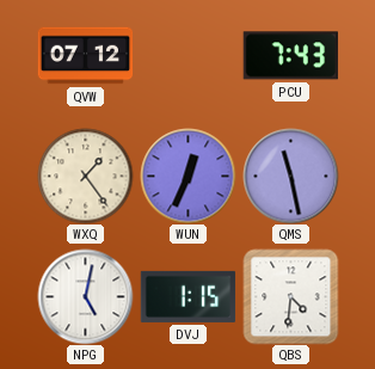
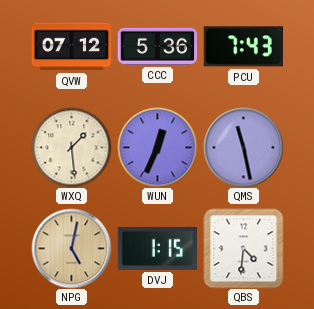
CCC: none -> 5:36 (157, 46)
WXQ: 1:24 -> 1:29 (71, 147)
NPG dial: white -> champagne (71, 248)
